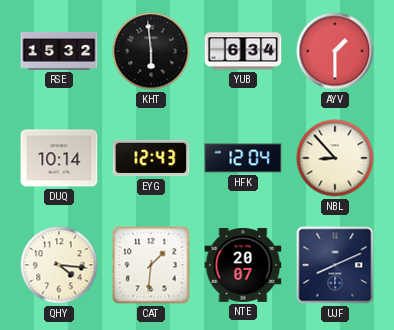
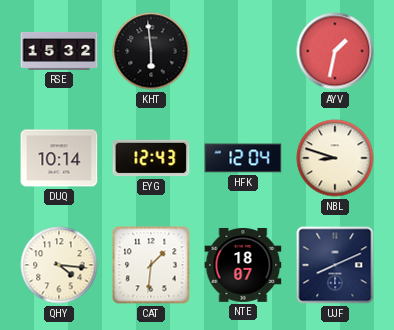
YUB: 6:34 -> none (243, 51)
AYV: 1:30 -> 1:32 (335, 51)
NBL: 8:53 -> 8:48 (335, 158)
NTE: 20:07 -> 18:07 (243, 265)
